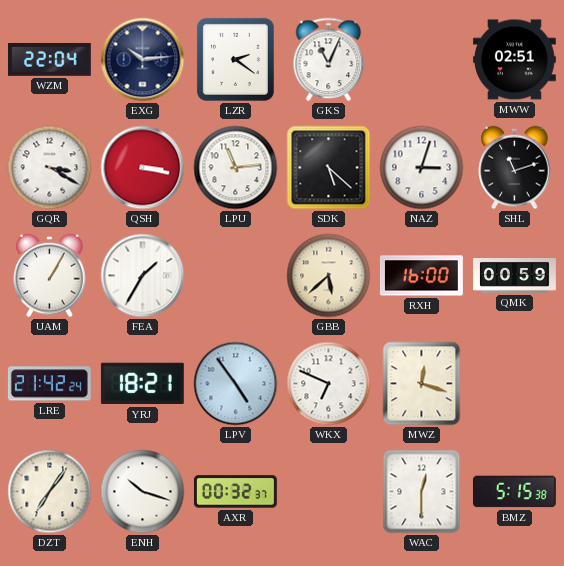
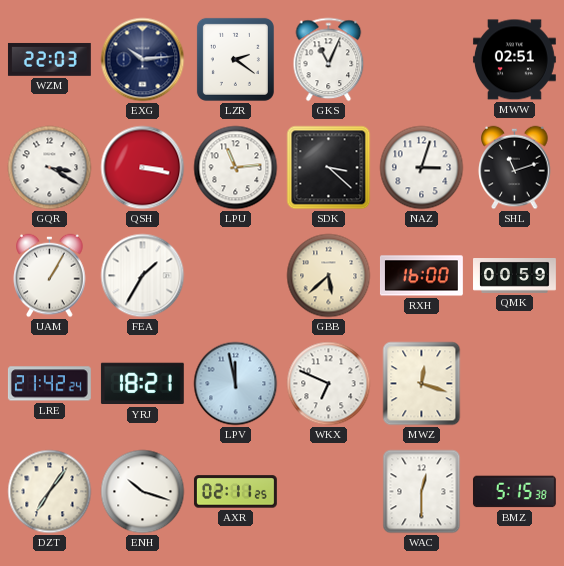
WZM: 22:04 -> 22:03 (49, 59)
SDK: 5:22 -> 3:22 (329, 168)
LPV: 4:54 -> 11:58 (236, 384)
AXR: 00:32 -> 02:11 (235, 492)
